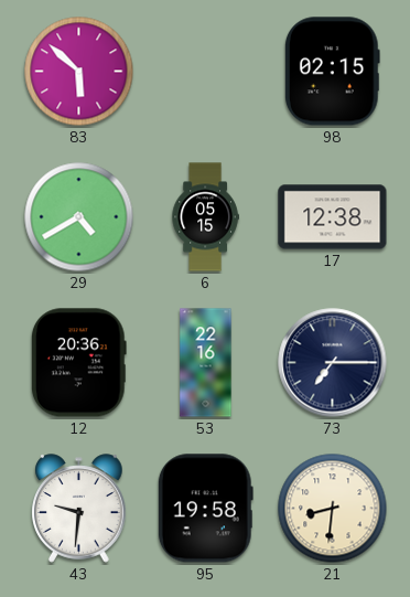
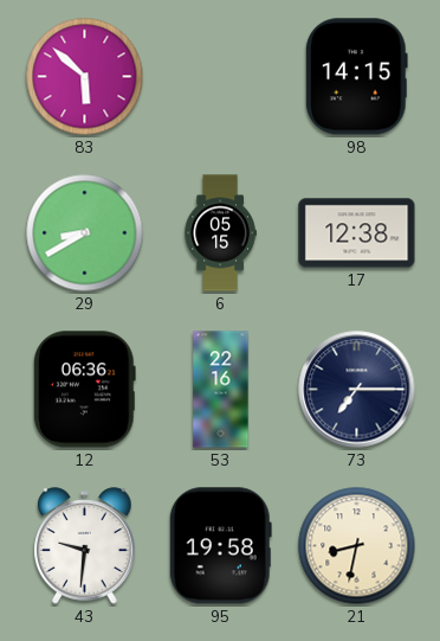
98: 02:15 -> 14:15 (356, 77)
29: 4:40 -> 8:40 (85, 233)
12: 20:36 -> 06:36 (84, 390)
21: 8:31 -> 8:32 (357, 546)
